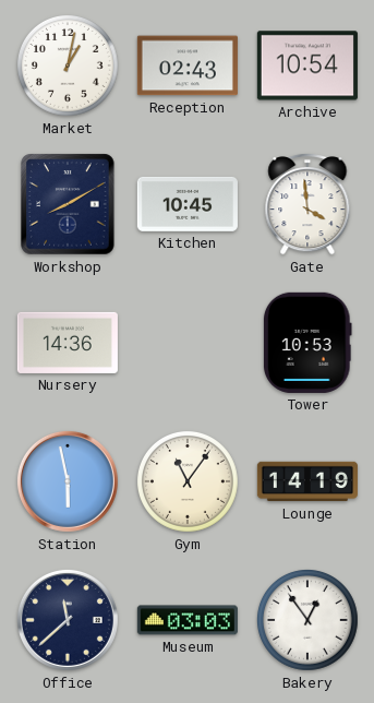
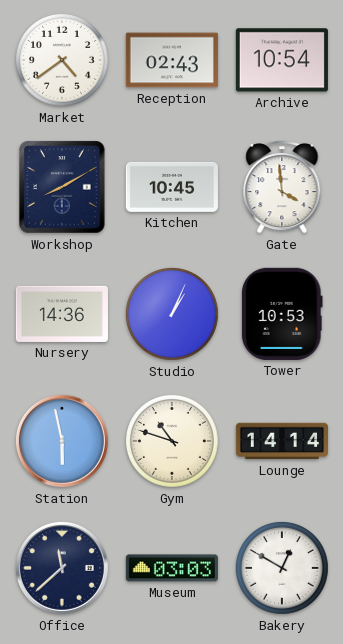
Market: 1:02 -> 4:39 (63, 61)
Studio: none -> 1:04 (173, 315)
Gym: 11:06 -> 10:48 (173, 442)
Lounge: 14:19 -> 14:14 (282, 441)
Bakery: 12:54 -> 12:50 (283, 569)
